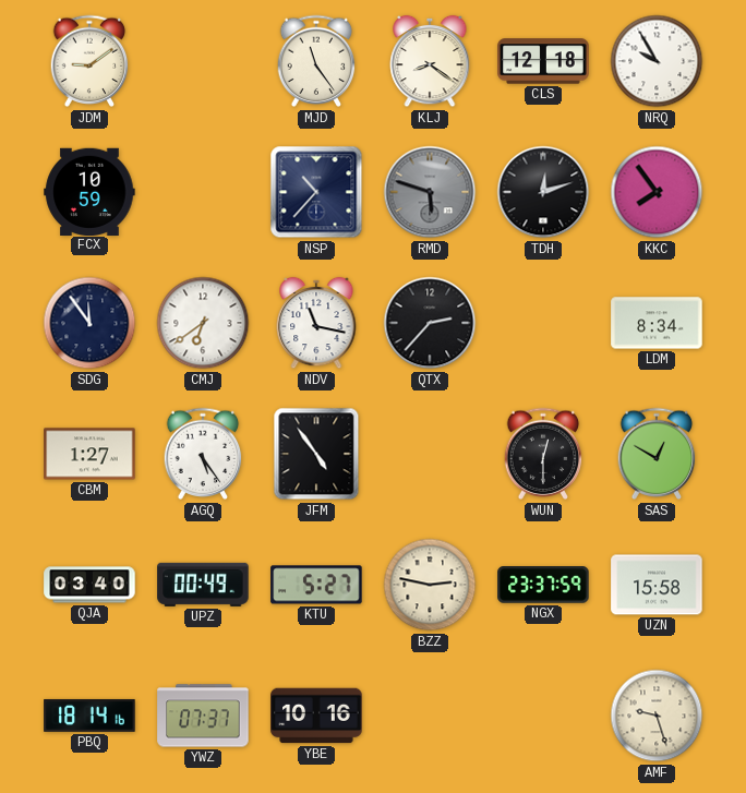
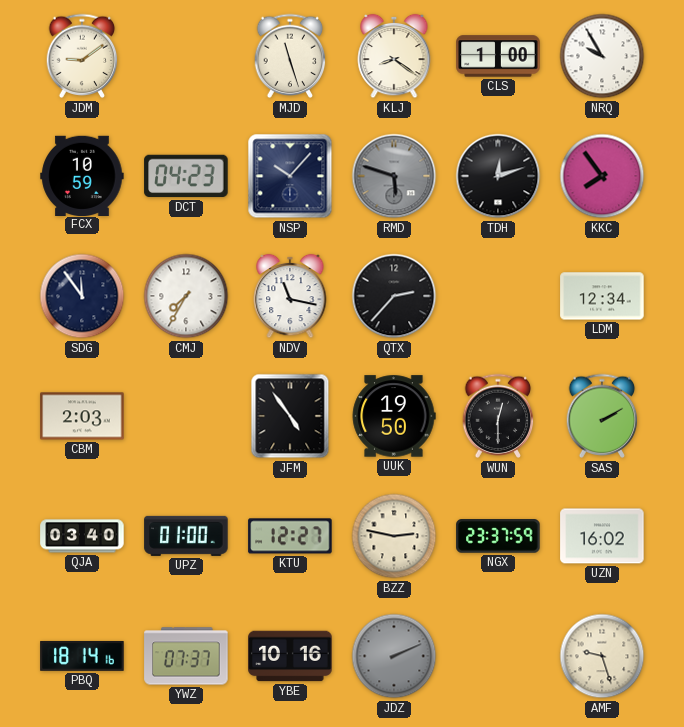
MJD: 11:24 -> 11:27 (290, 56)
CLS: 12:18 -> 1:00 (498, 56)
DCT: none -> 04:23 (186, 176)
NSP: 10:37 -> 10:07 (290, 176)
CMJ: 6:39 -> 7:35 (186, 296)
LDM: 8:34 -> 12:34 (602, 296)
CBM: 1:27 -> 2:03 (82, 416)
AGQ: 5:24 -> none (203, 454)
UUK: none -> 19:50 (394, 416)
SAS: 12:50 -> 2:10 (602, 416)
UPZ: 00:49 -> 01:00 (186, 536)
KTU: 5:27 -> 12:27 (290, 536)
UZN: 15:58 -> 16:02 (602, 536)
JDZ: none -> 2:11 (394, 656)
